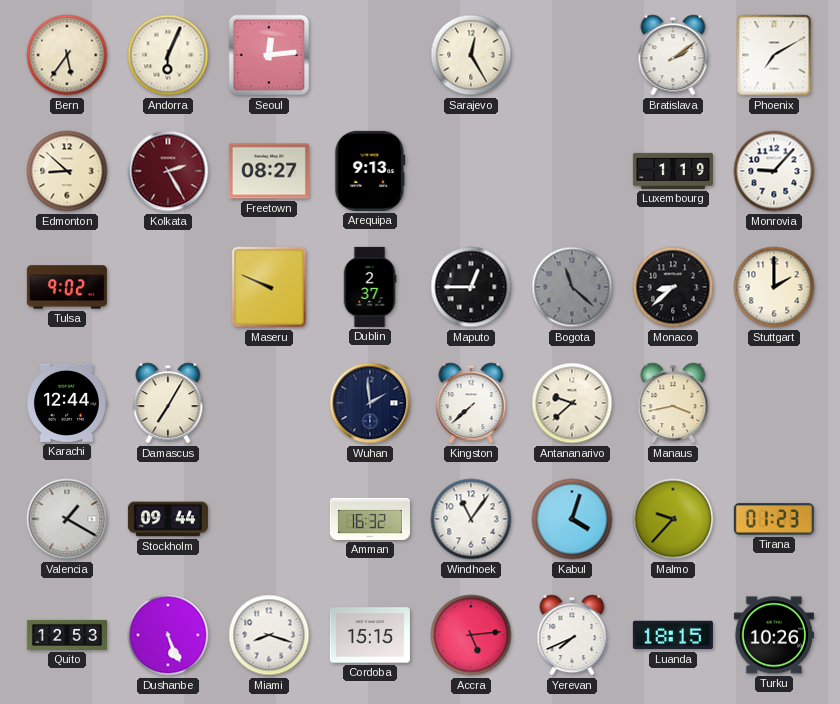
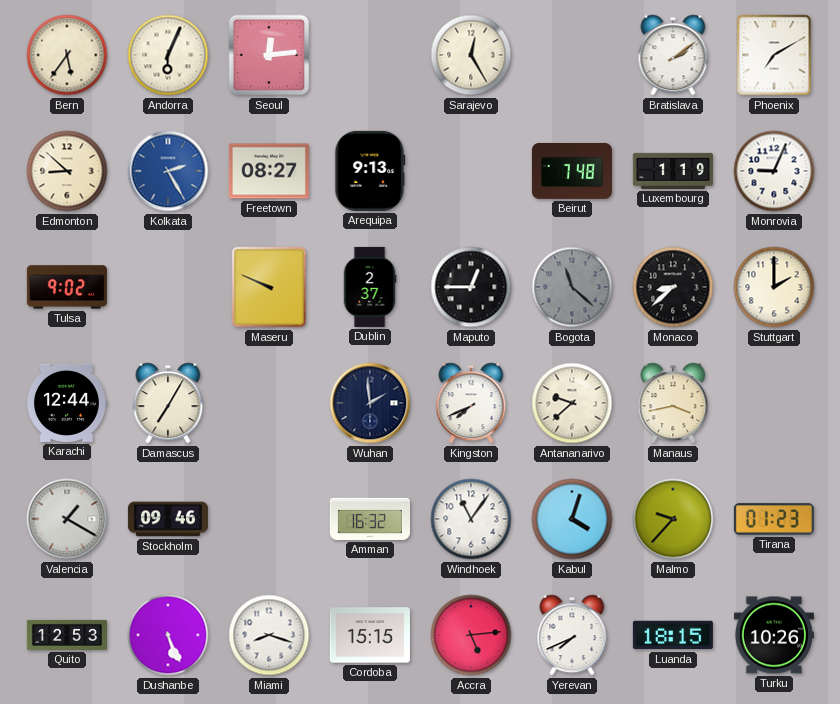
Kolkata dial: burgundy -> blue (168, 171)
Beirut: none -> 7:48 (572, 171)
Monrovia: 9:07 -> 9:04 (774, 171)
Kingston: 7:38 -> 7:41 (471, 403)
Stockholm: 09:44 -> 09:46 (168, 519)
